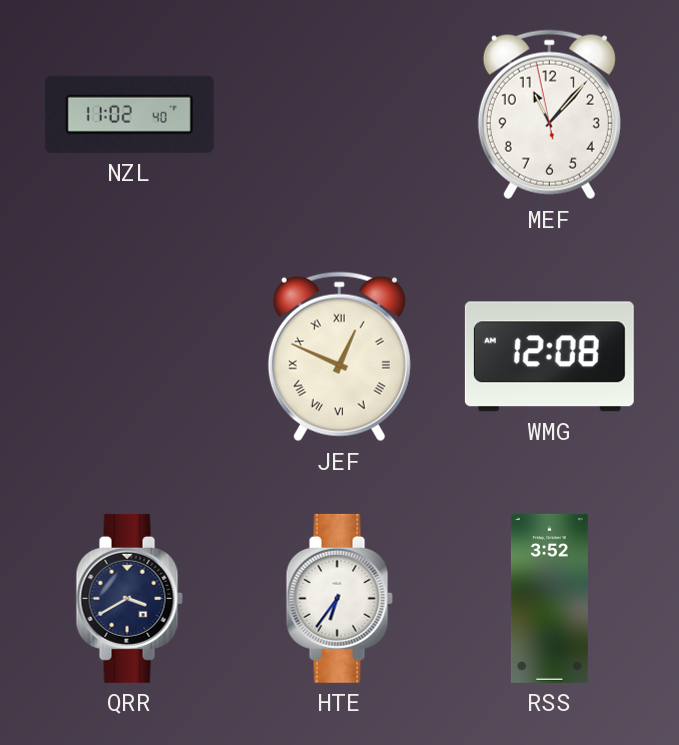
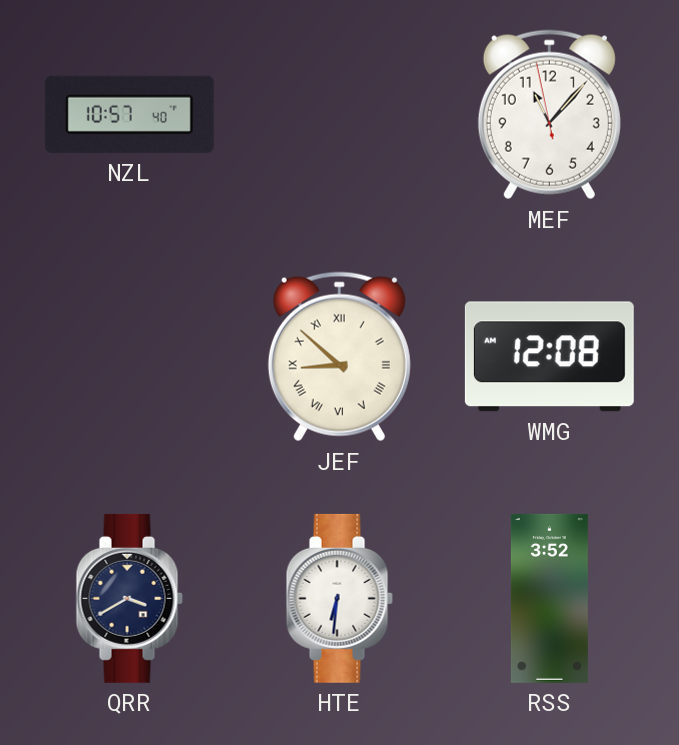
NZL: 11:02 -> 10:57 (129, 114)
JEF: 12:49 -> 8:52 (339, 357)
HTE: 6:36 -> 6:31 (339, 598)
